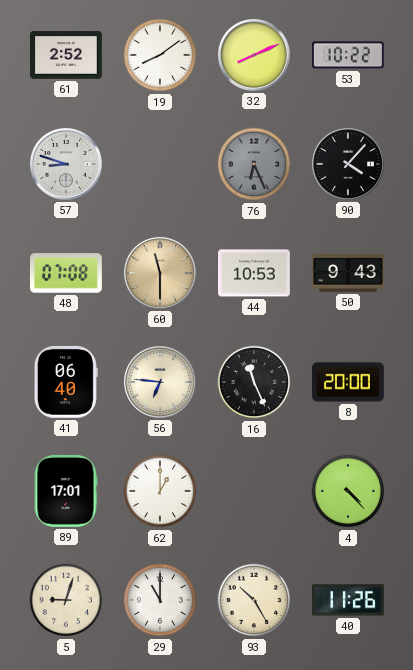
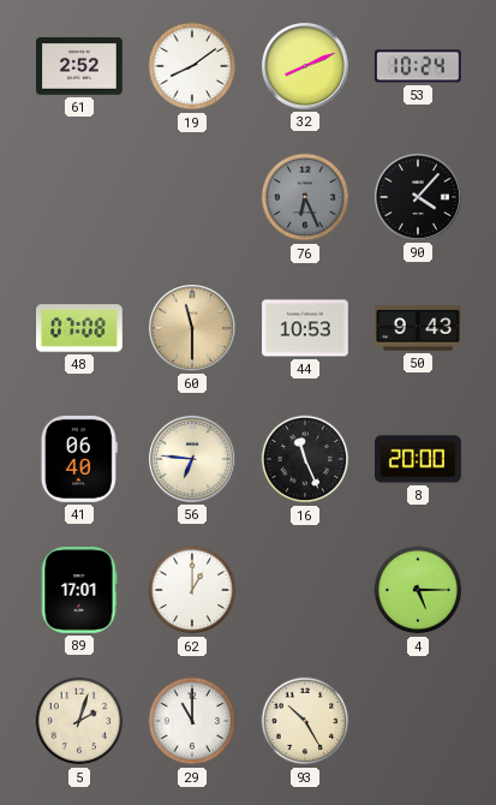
53: 10:22 -> 10:24 (419, 66)
57: 8:48 -> none (66, 164)
4: 4:23 -> 5:15 (418, 590)
5: 9:03 -> 2:03 (79, 721)
40: 11:26 -> none (349, 600)
